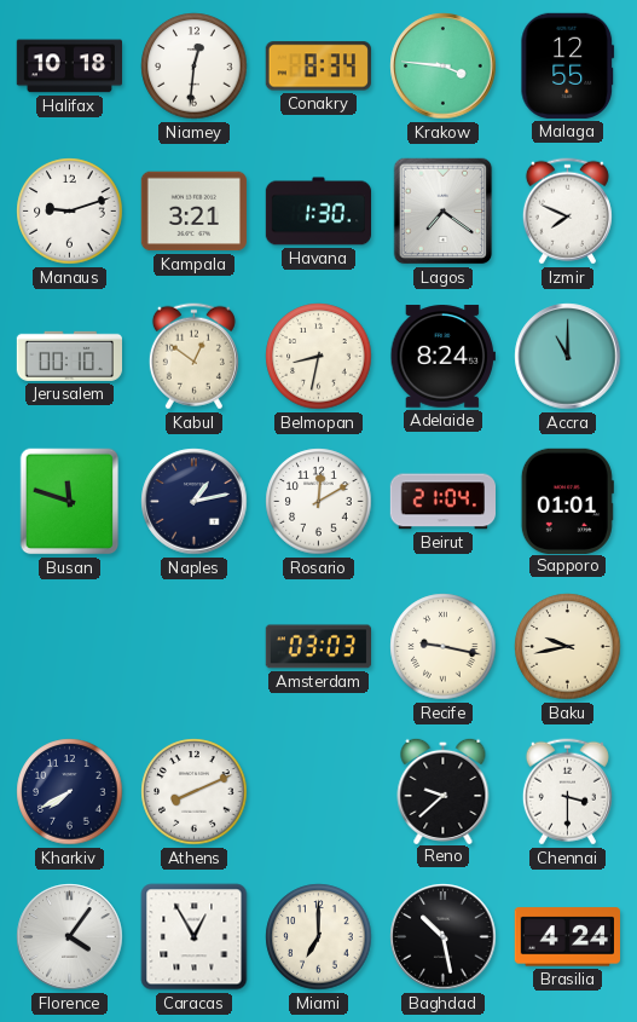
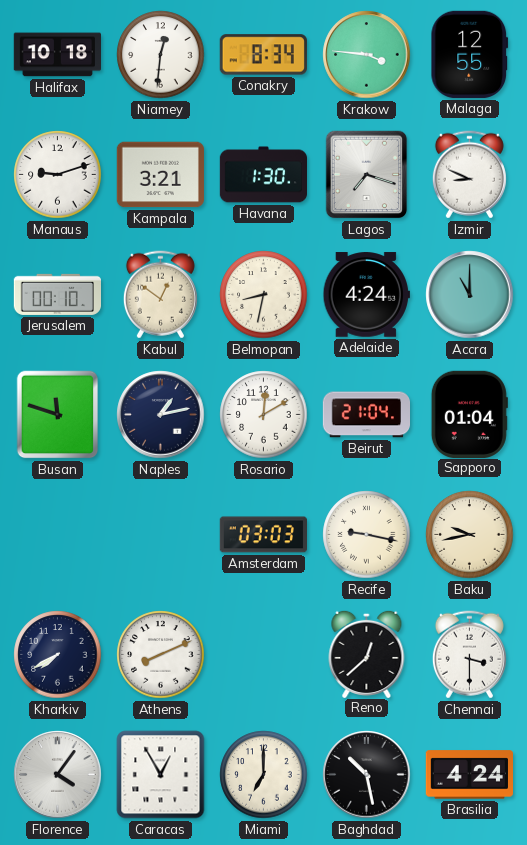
Lagos: 7:21 -> 7:18 (367, 175)
Izmir: 7:49 -> 8:49 (469, 175)
Adelaide: 8:24 -> 4:24 (366, 295)
Sapporo: 01:01 -> 01:04 (469, 414)
Reno: 9:38 -> 12:38 (367, 653)
